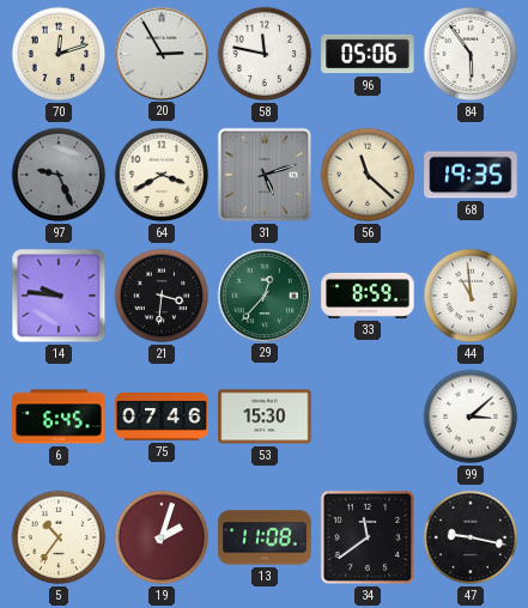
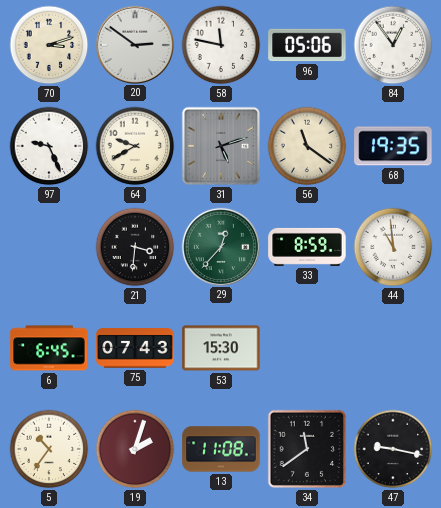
70: 12:12 -> 3:12 (49, 45)
20: 2:55 -> 2:51 (134, 44)
84: 5:54 -> 12:54 (393, 45)
97 dial: grey -> white (49, 146)
64: 3:40 -> 9:40 (135, 146)
56: 11:22 -> 11:21 (307, 146)
14: 9:46 -> none (59, 296)
75: 07:46 -> 07:43 (135, 348)
99: 3:08 -> none (471, 417)
